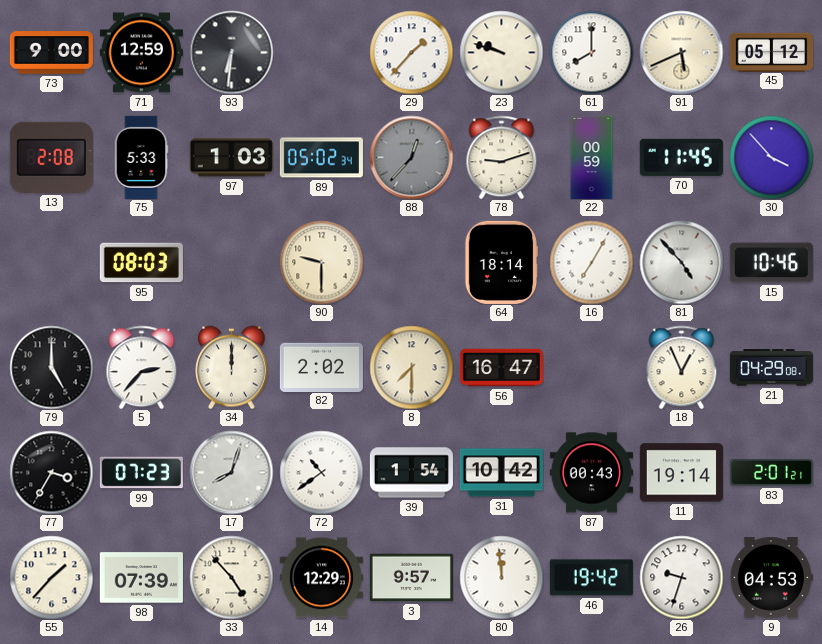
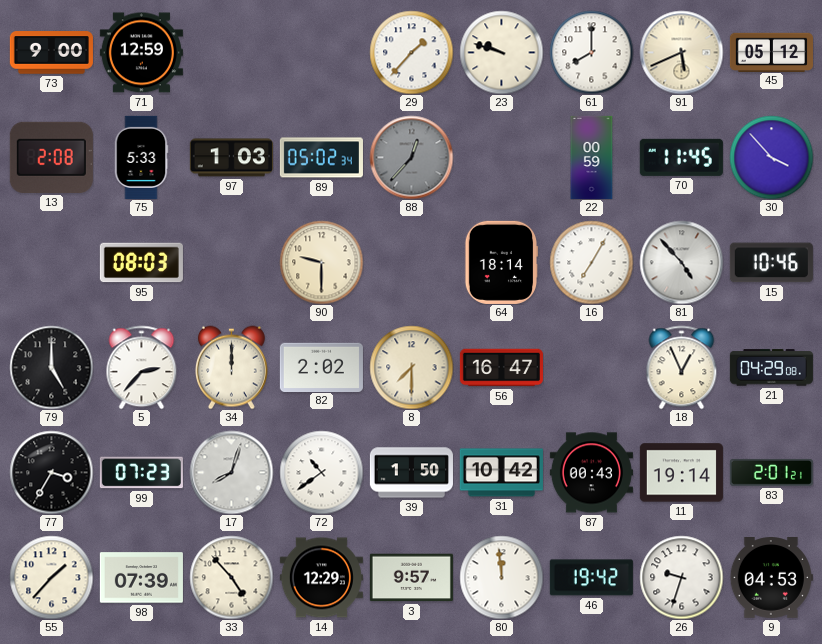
93: 6:31 -> none (231, 52)
78: 9:12 -> none (502, 157)
39: 1:54 -> 1:50 (411, 473)
